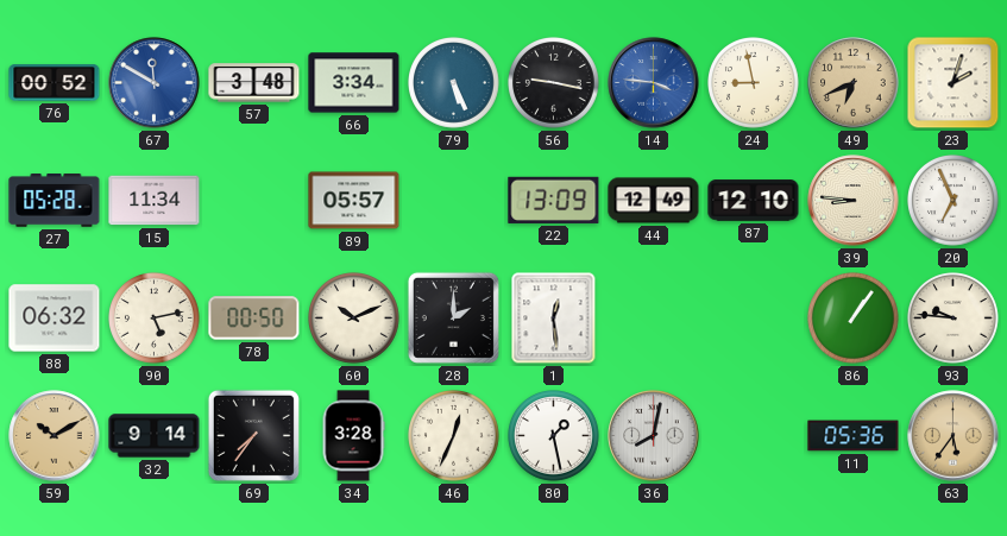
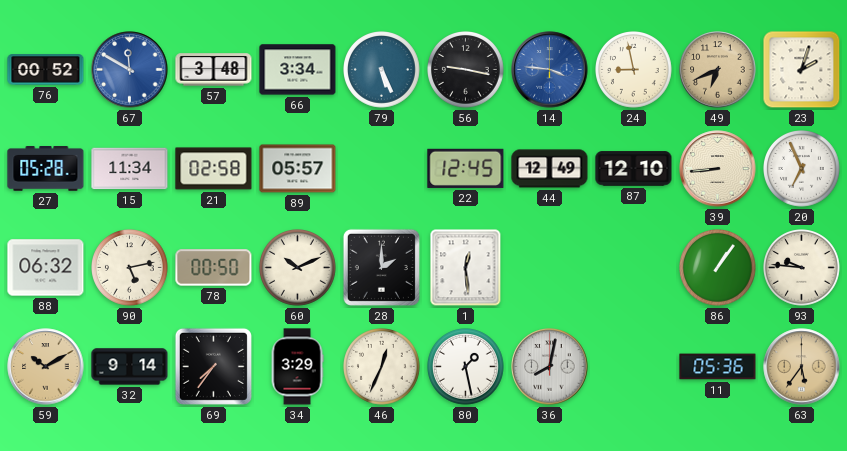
21: none -> 02:58 (214, 169)
22: 13:09 -> 12:45 (466, 168)
39: 8:46 -> 8:44 (718, 169)
34: 3:28 -> 3:29 (297, 367)
